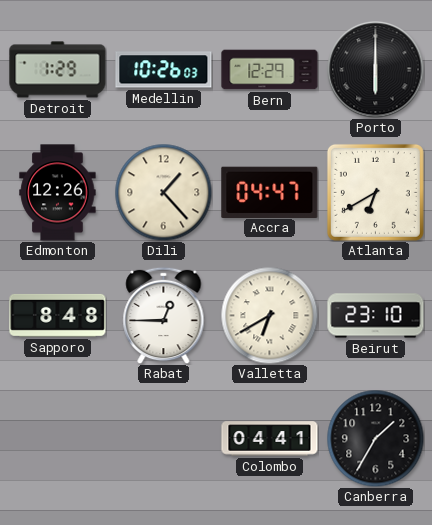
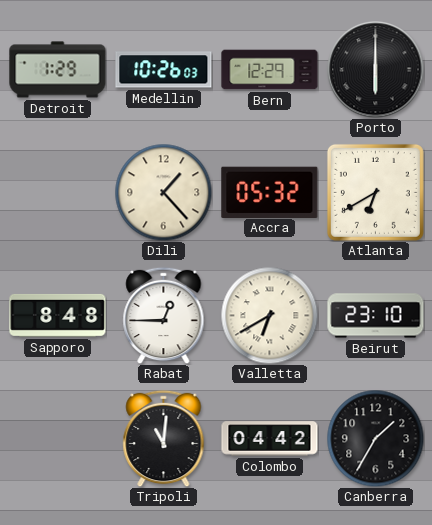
Edmonton: 12:26 -> none (58, 193)
Accra: 04:47 -> 05:32 (270, 192)
Tripoli: none -> 11:01 (164, 438)
Colombo: 04:41 -> 04:42 (270, 439)
